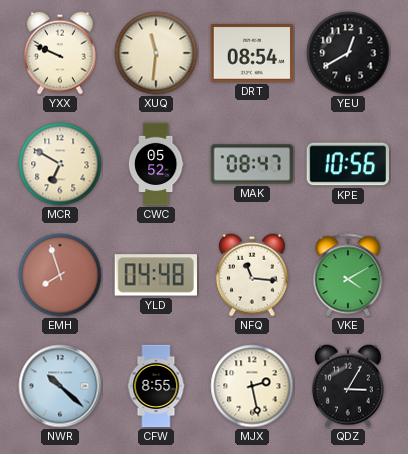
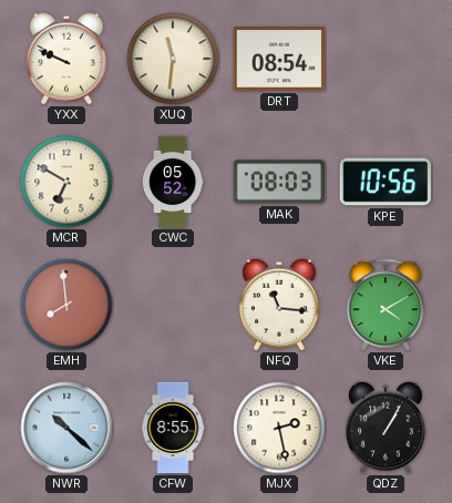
YEU: 12:40 -> none (348, 53)
MAK: 08:47 -> 08:03 (279, 182)
EMH: 7:57 -> 7:59 (66, 305)
YLD: 04:48 -> none (156, 275)
QDZ: 3:05 -> 1:05 (386, 428)
